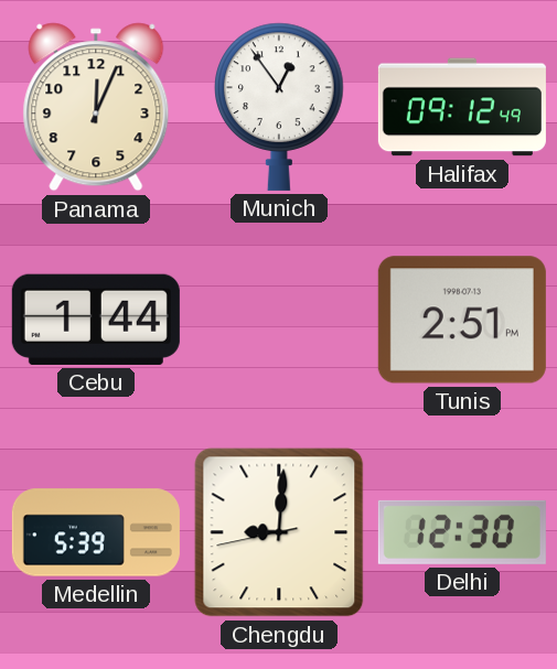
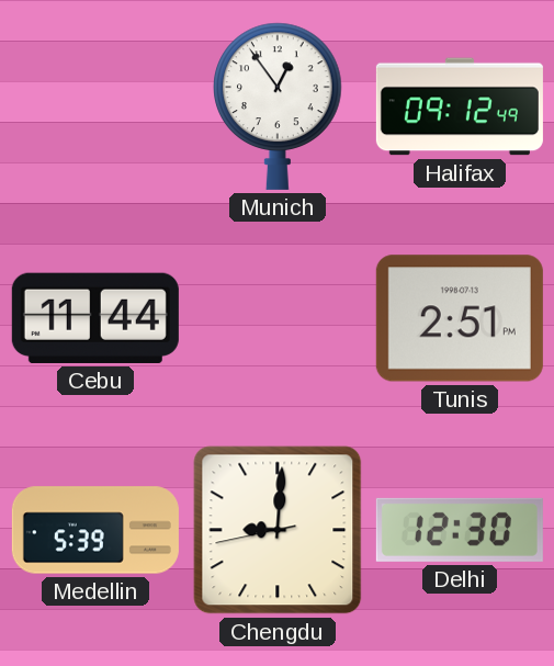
Panama: 12:04 -> none (96, 107)
Cebu: 1:44 -> 11:44 (95, 318)
